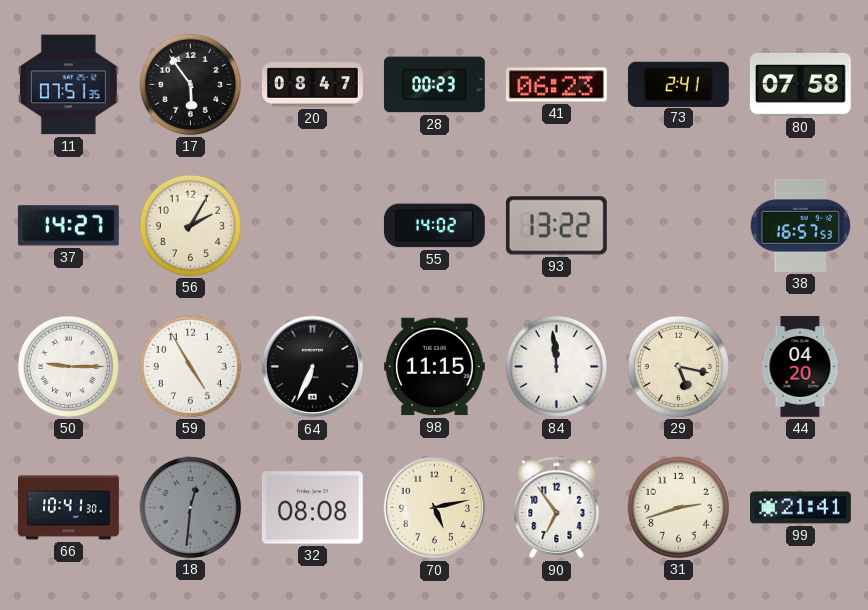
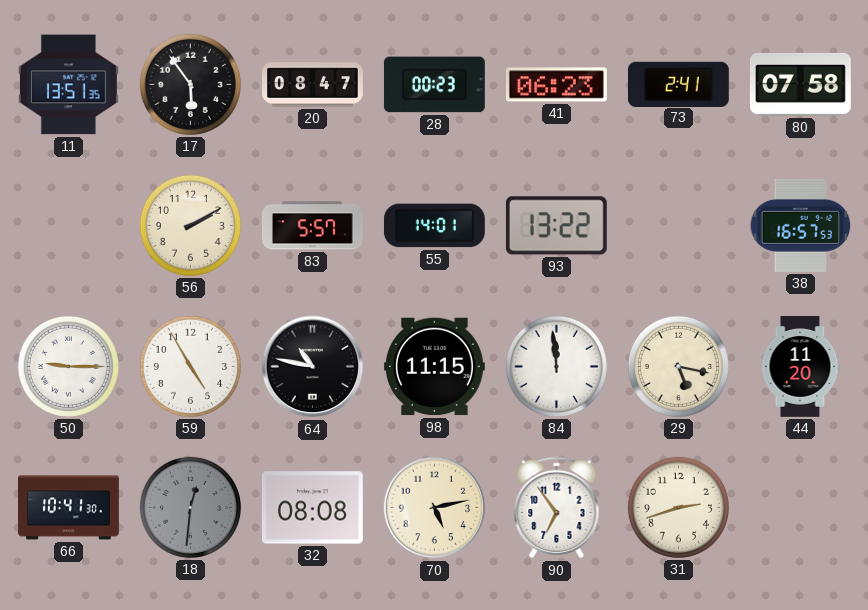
11: 07:51 -> 13:51 (68, 85)
37: 14:27 -> none (68, 226)
56: 2:05 -> 2:10 (190, 225)
83: none -> 5:57 (312, 226)
55: 14:02 -> 14:01 (434, 226)
64: 6:34 -> 10:47 (313, 367)
44: 04:20 -> 11:20 (800, 367)
99: 21:41 -> none (801, 508)
